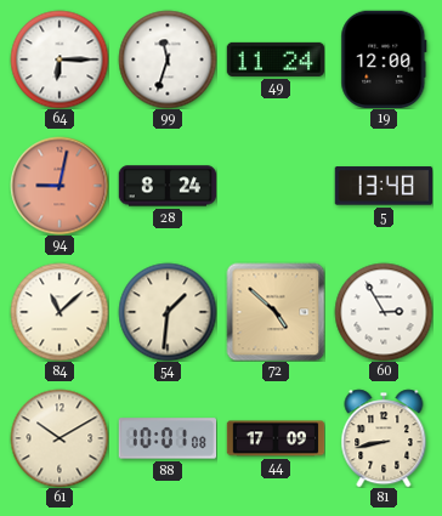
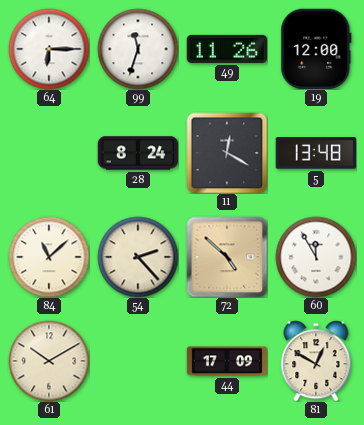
49: 11:24 -> 11:26 (227, 49)
94: 9:02 -> none (59, 186)
11: none -> 12:20 (227, 153)
54: 1:31 -> 2:23 (138, 257)
60: 2:55 -> 11:55 (316, 257)
88: 10:01 -> none (168, 438)
81: 8:43 -> 12:50 (316, 361)
